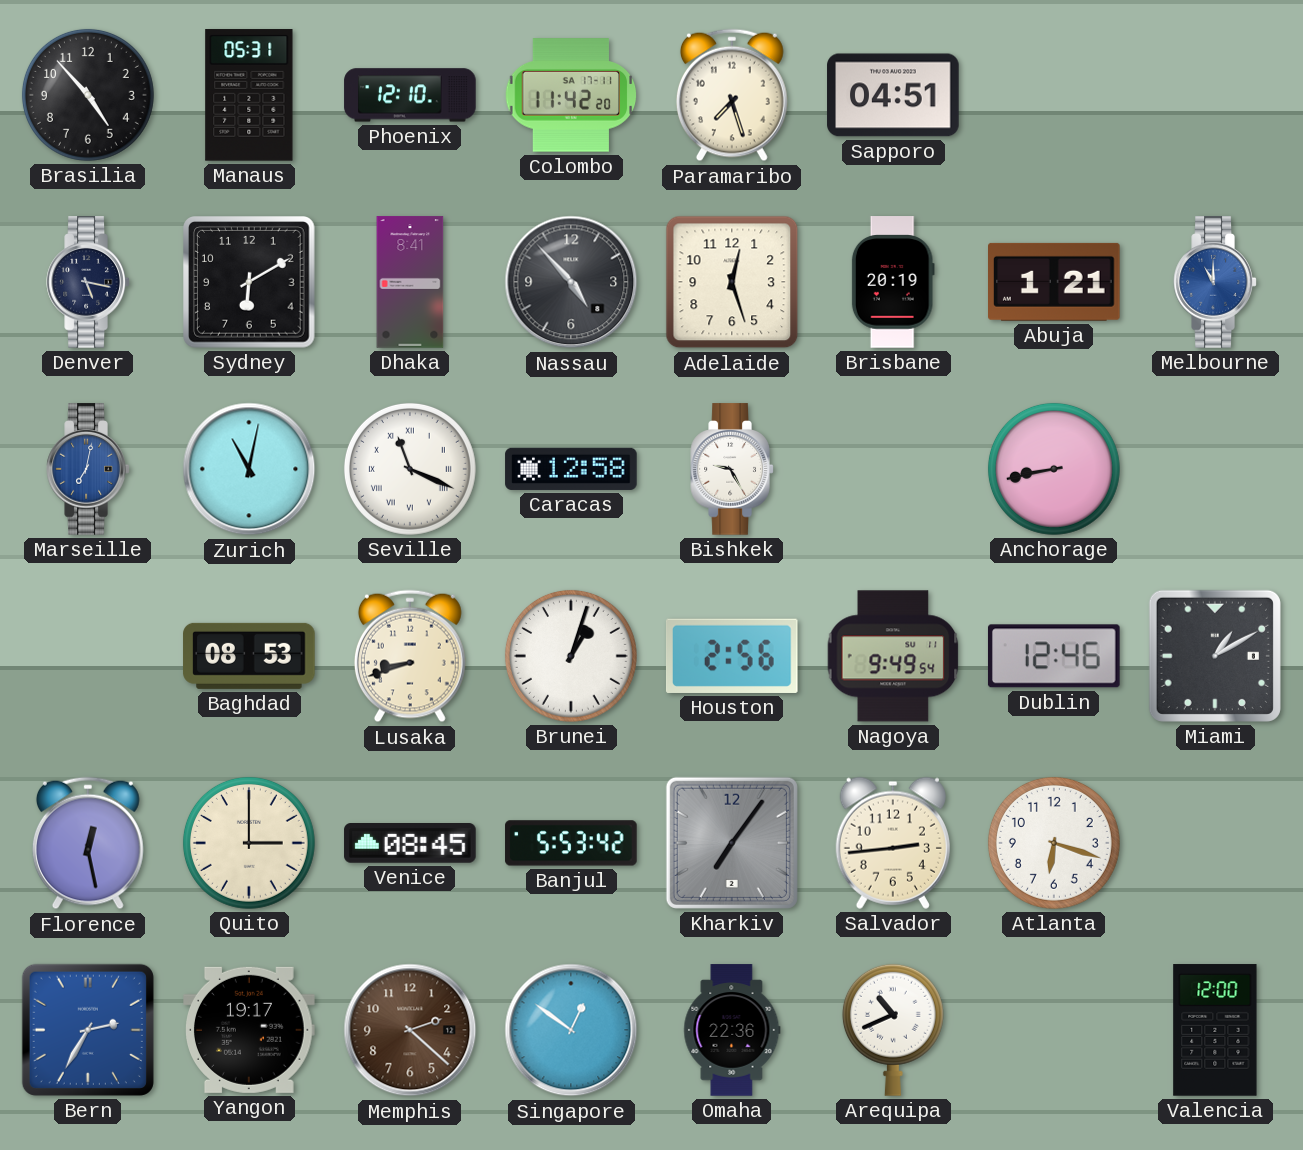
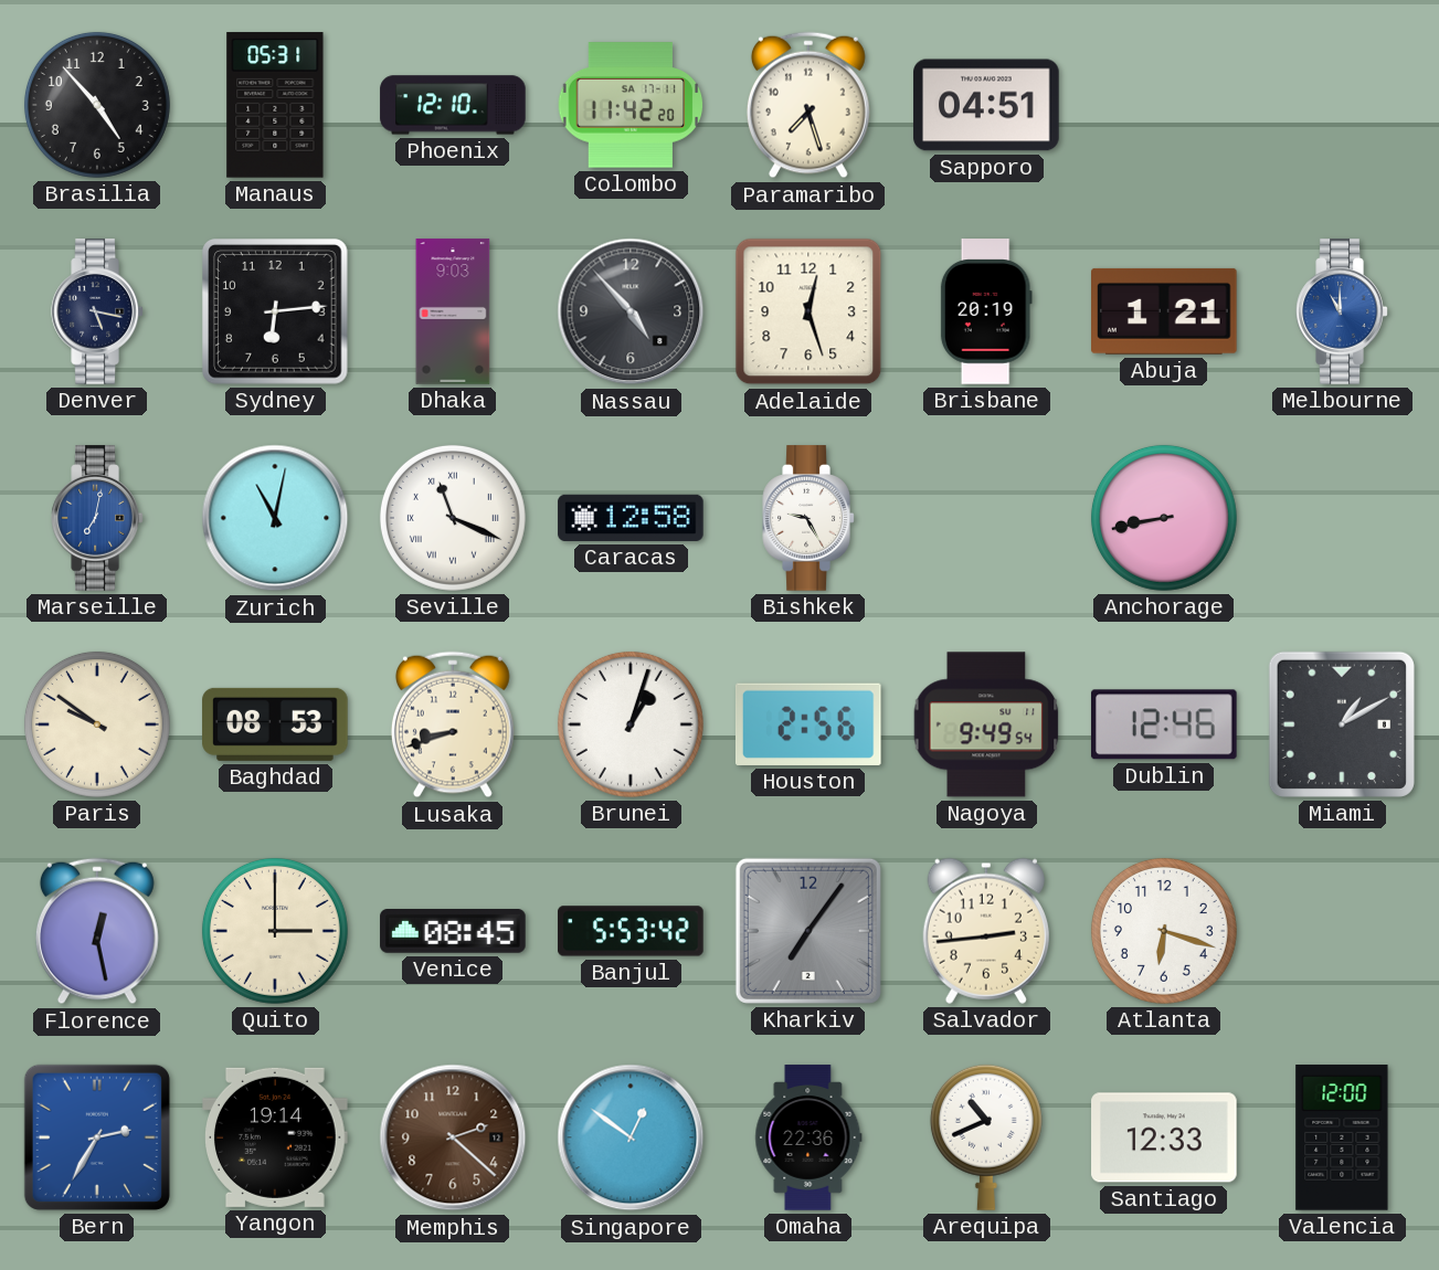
Sydney: 6:10 -> 6:14 (276, 313)
Dhaka: 8:41 -> 9:03 (453, 311)
Paris: none -> 9:51 (97, 724)
Yangon: 19:17 -> 19:14 (276, 1137)
Santiago: none -> 12:33 (1164, 1137)
